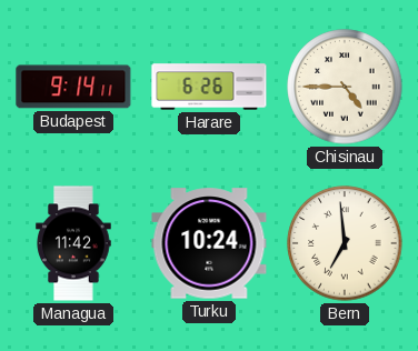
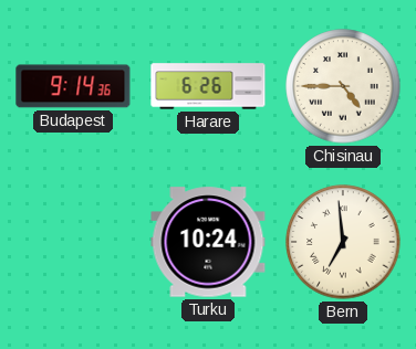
Budapest: 9:14:11 -> 9:14:36 (73, 86)
Managua: 11:42 -> none (73, 243)
